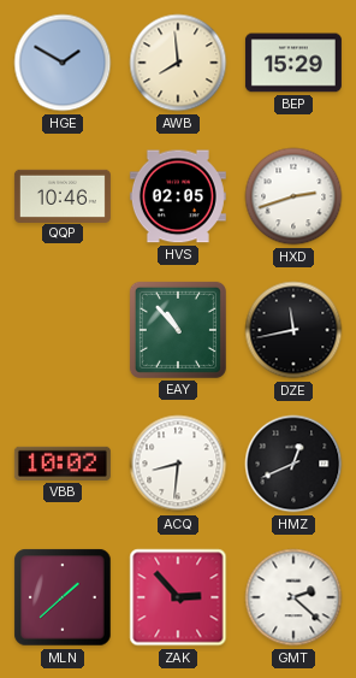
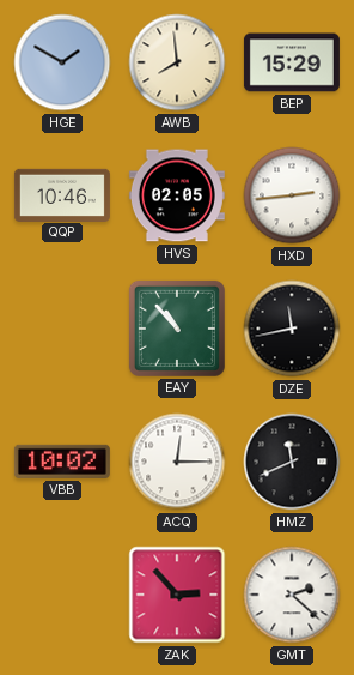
HXD: 2:42 -> 2:44 (292, 195)
ACQ: 8:31 -> 12:15 (177, 462)
HMZ: 12:41 -> 11:41 (292, 462)
MLN: 1:38 -> none (63, 597)
